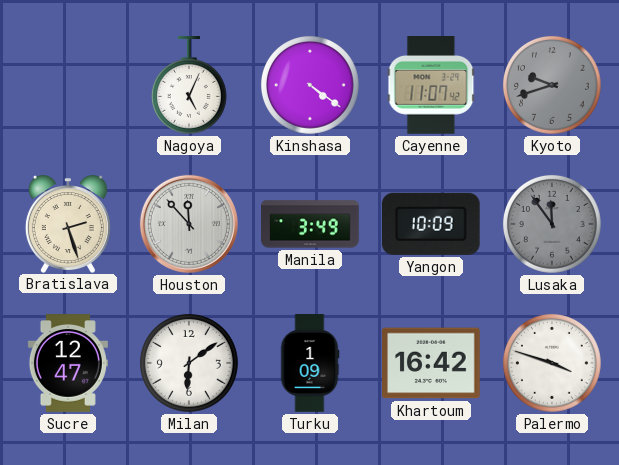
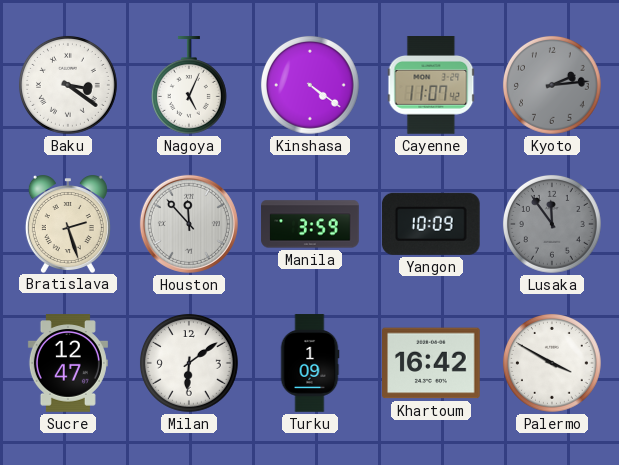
Baku: none -> 3:21 (68, 85)
Kyoto: 9:42 -> 2:14 (552, 85)
Manila: 3:49 -> 3:59 (310, 224)
Palermo: 3:48 -> 3:50 (552, 363)
